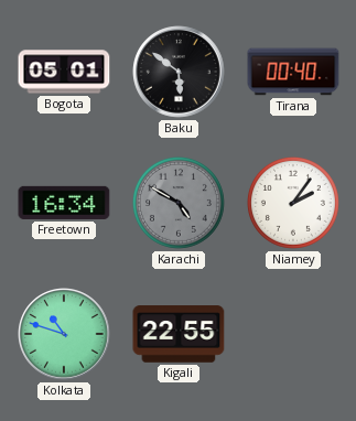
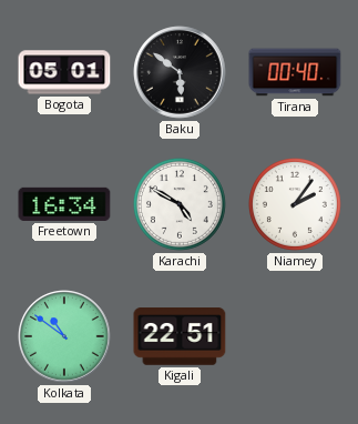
Karachi dial: grey -> white (180, 204)
Kolkata: 10:48 -> 10:51 (64, 336)
Kigali: 22:55 -> 22:51 (180, 336)
